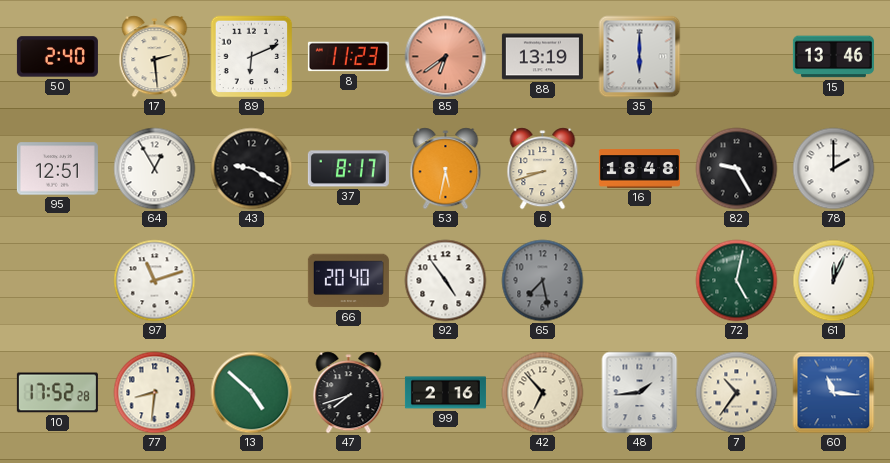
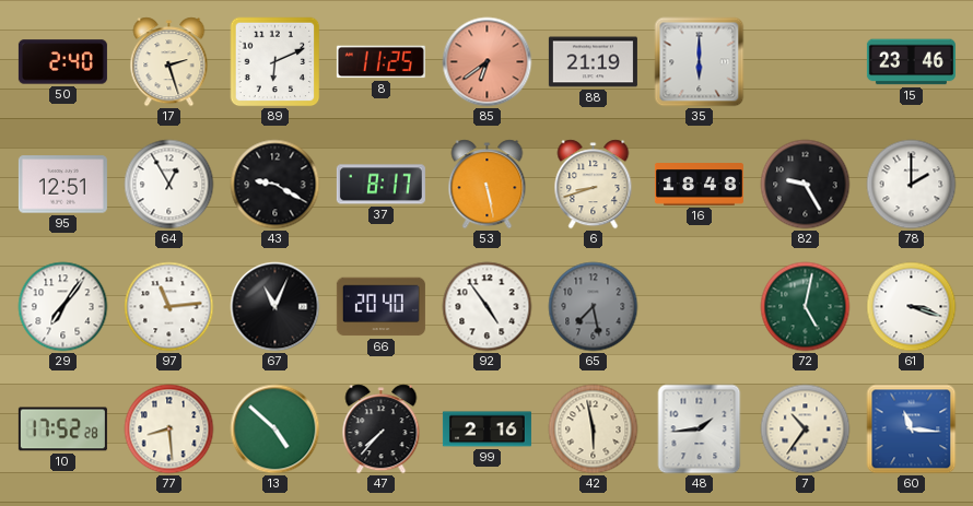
17: 2:29 -> 2:27 (169, 62)
8: 11:23 -> 11:25 (380, 62)
88: 13:19 -> 21:19 (593, 62)
15: 13:46 -> 23:46 (911, 62)
53: 5:32 -> 5:28 (488, 185)
29: none -> 7:06 (63, 307)
97: 11:12 -> 11:14 (169, 307)
67: none -> 11:04 (276, 307)
61: 12:04 -> 3:18 (912, 307)
77: 8:31 -> 8:29 (169, 429)
47: 7:42 -> 7:37 (382, 429)
42: 6:53 -> 5:58 (594, 429)
